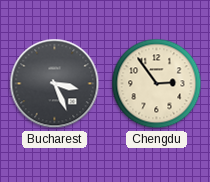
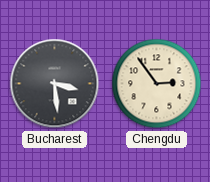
Bucharest: 3:26 -> 3:29 (55, 84)
